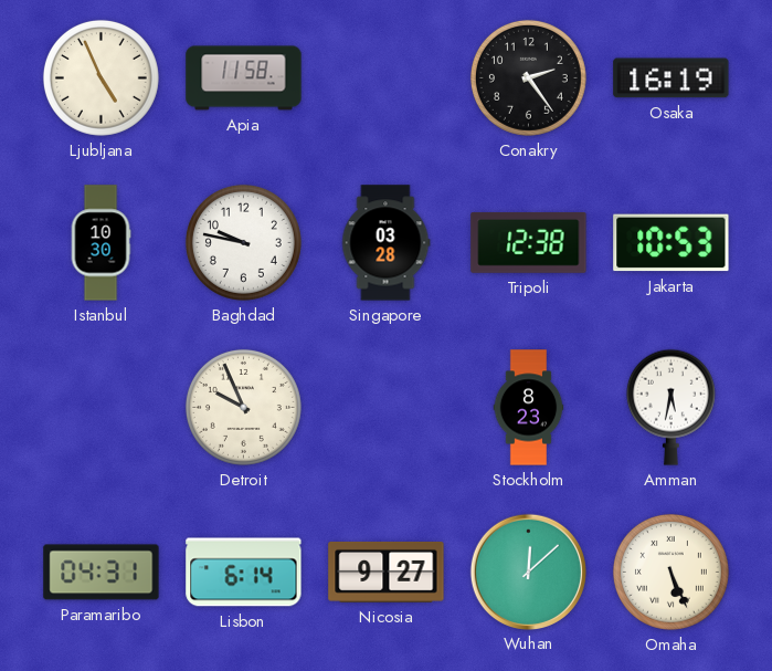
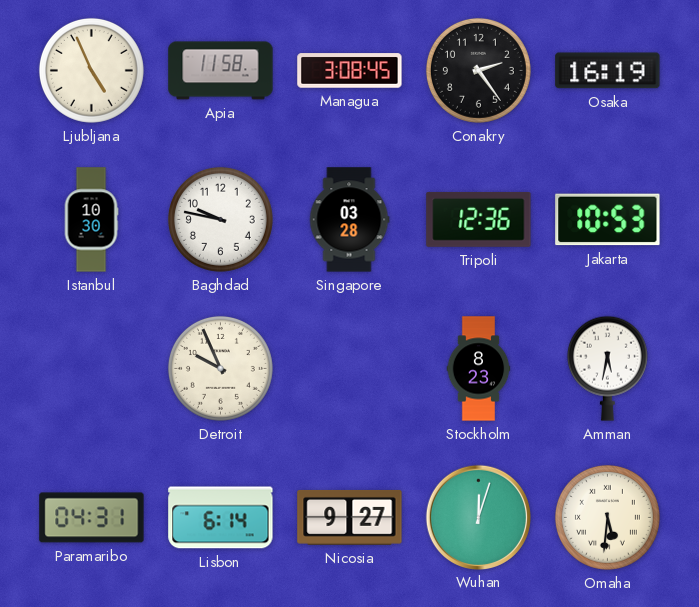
Managua: none -> 3:08 (350, 71)
Tripoli: 12:38 -> 12:36 (479, 219)
Wuhan: 12:08 -> 12:03 (478, 517)
Omaha: 5:26 -> 5:31 (607, 517)
